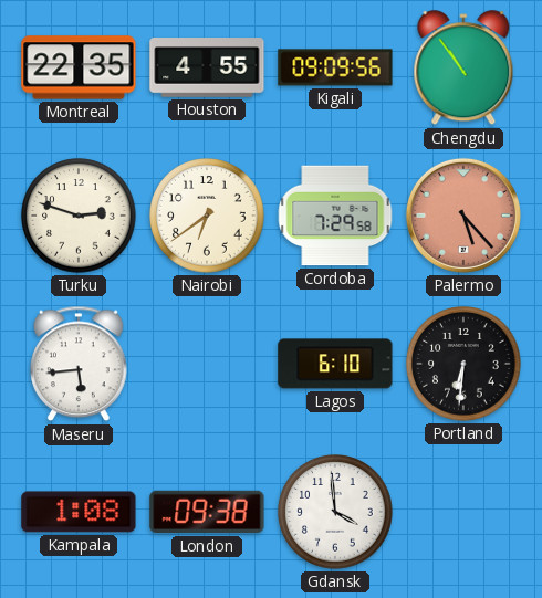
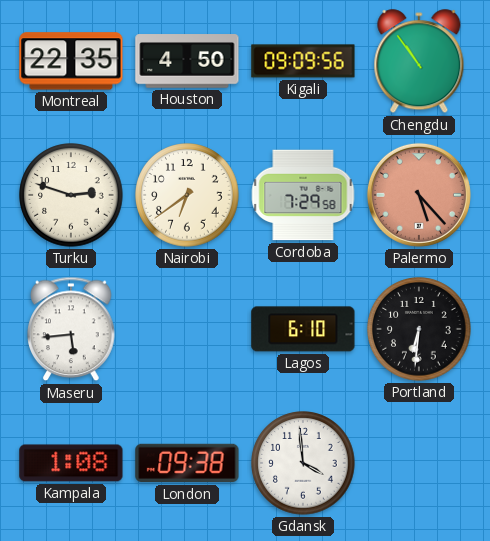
Houston: 4:55 -> 4:50 (187, 61)
